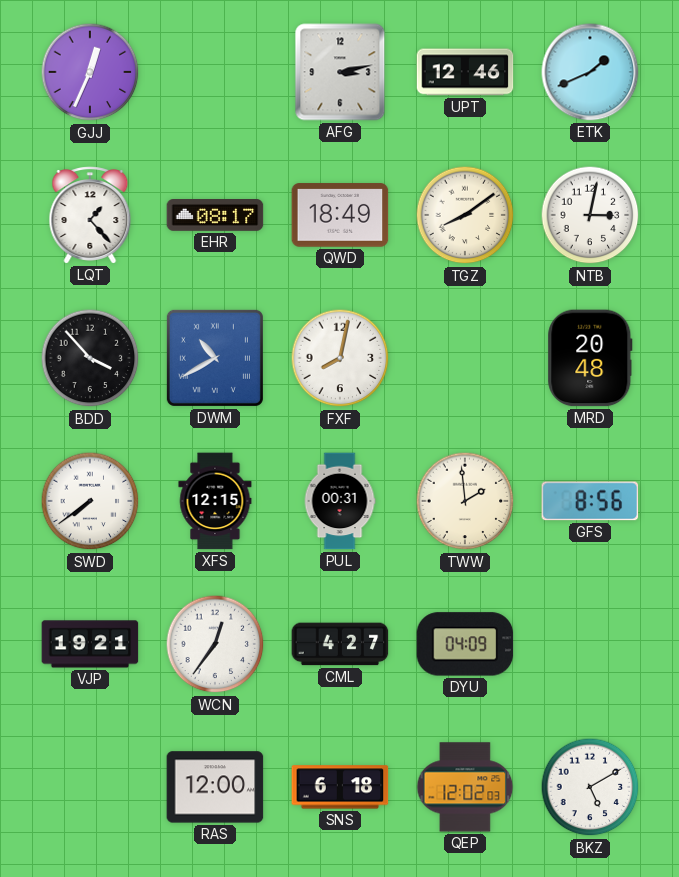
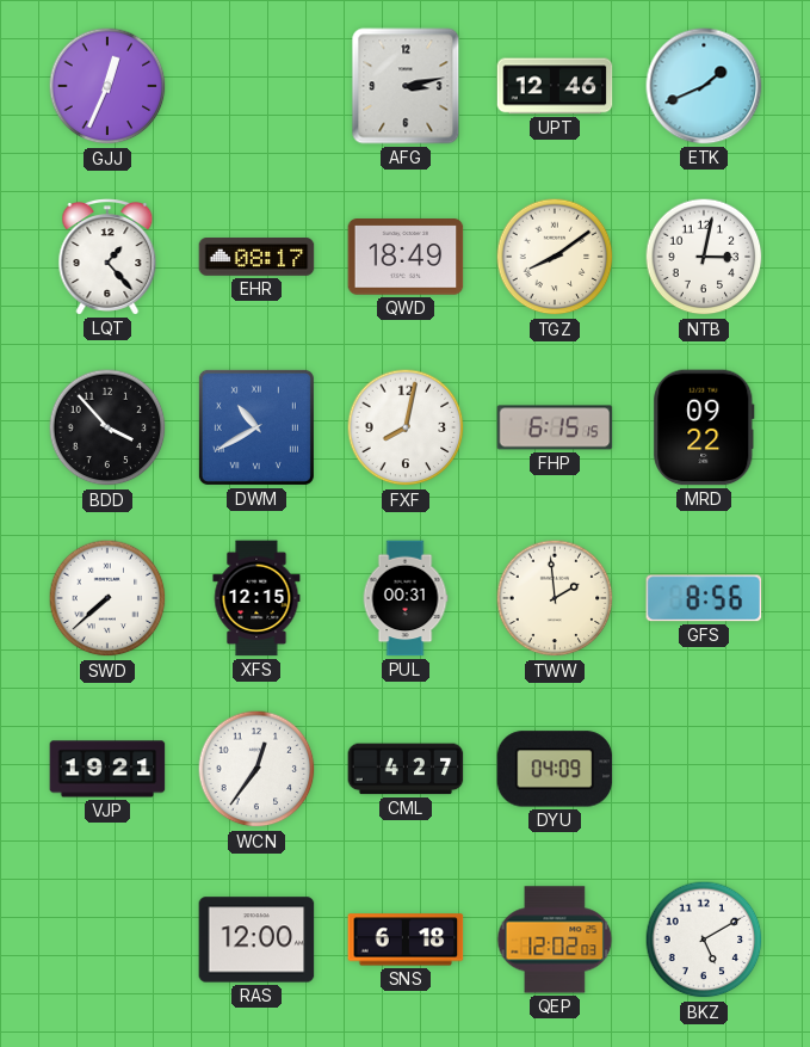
FHP: none -> 6:15 (555, 427)
MRD: 20:48 -> 09:22 (704, 427)
SWD: 7:39 -> 7:38 (107, 598)
